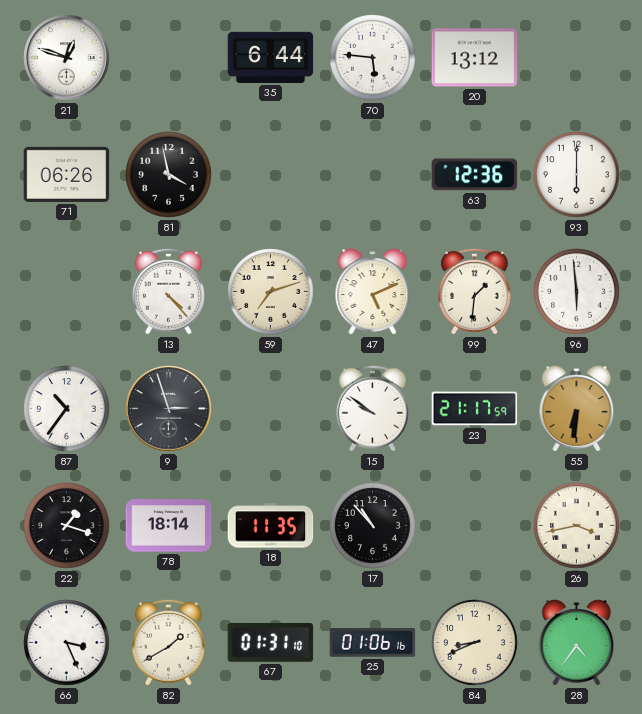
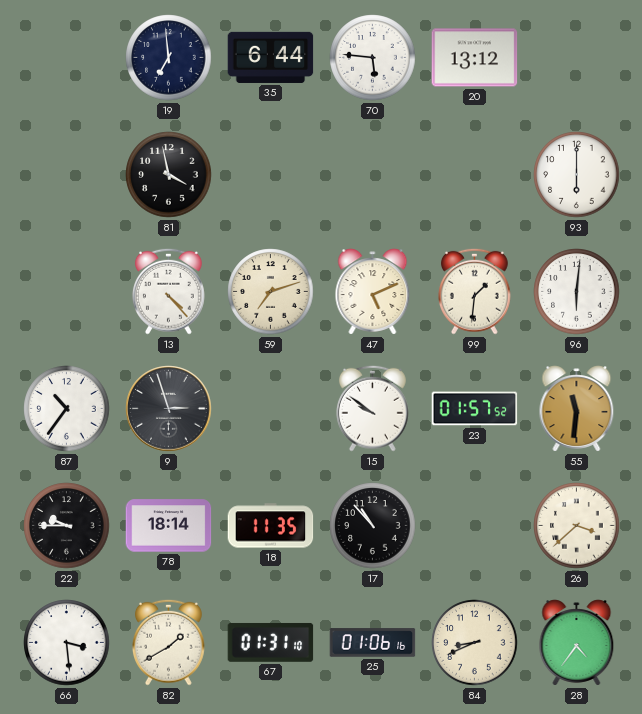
21: 12:48 -> none (67, 58)
19: none -> 6:59 (169, 58)
71: 06:26 -> none (67, 174)
63: 12:36 -> none (475, 175)
96: 5:59 -> 6:01 (577, 292)
23: 21:17 -> 01:57 (475, 409)
55: 6:31 -> 11:31 (577, 409)
22: 1:18 -> 9:45 (67, 526)
26: 3:43 -> 3:38 (577, 526)
66: 3:26 -> 3:29 (67, 643)
